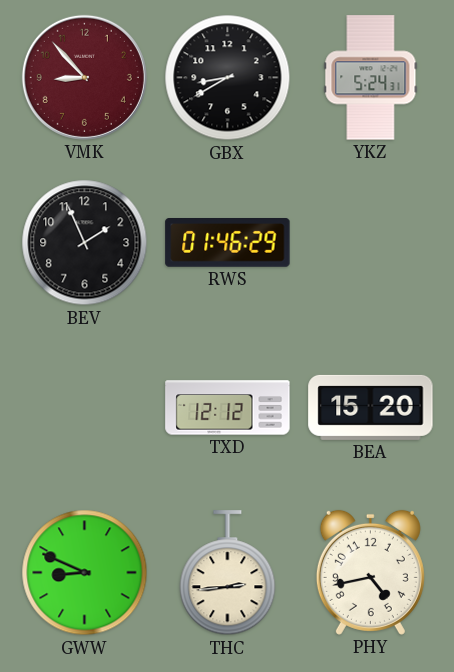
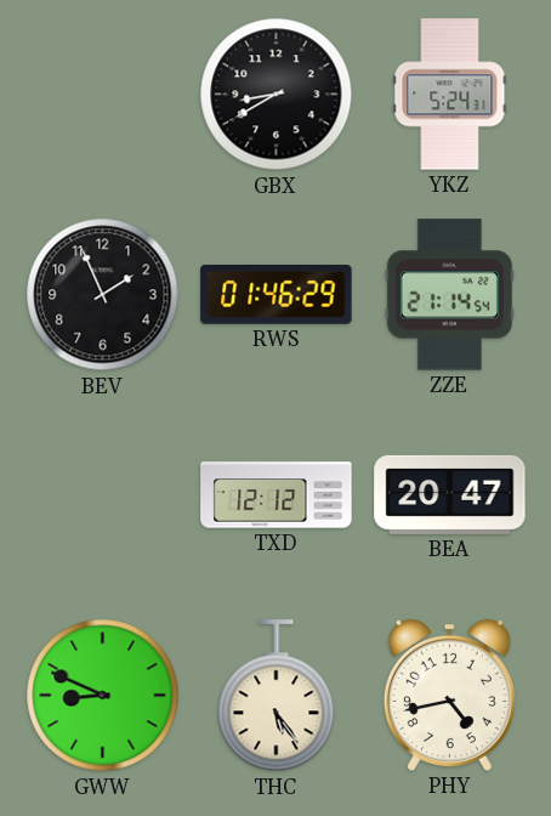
VMK: 8:53 -> none (84, 77)
ZZE: none -> 21:14 (449, 295)
BEA: 15:20 -> 20:47 (450, 494)
THC: 2:44 -> 5:24 (277, 696)
